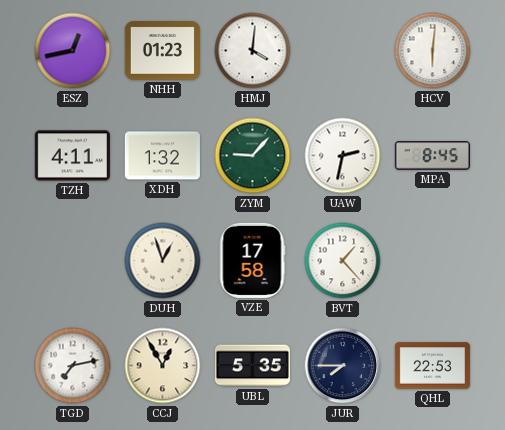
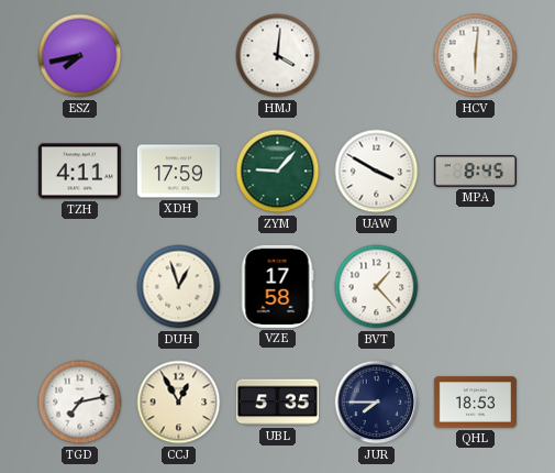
ESZ: 12:43 -> 7:43 (80, 56)
NHH: 01:23 -> none (162, 51)
XDH: 1:32 -> 17:59 (178, 172)
UAW: 2:32 -> 3:50 (377, 172)
QHL: 22:53 -> 18:53 (475, 403)
